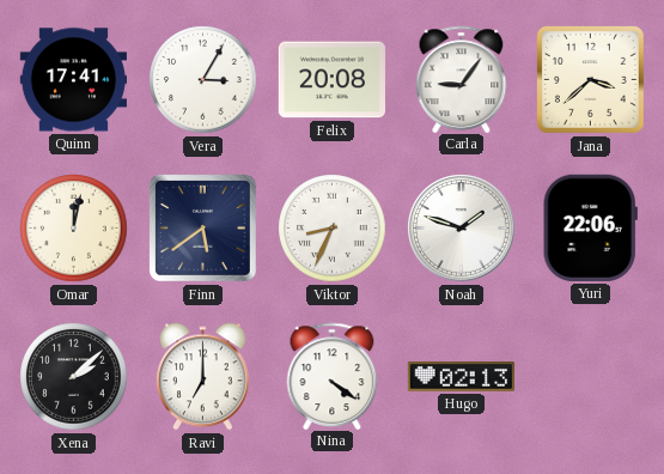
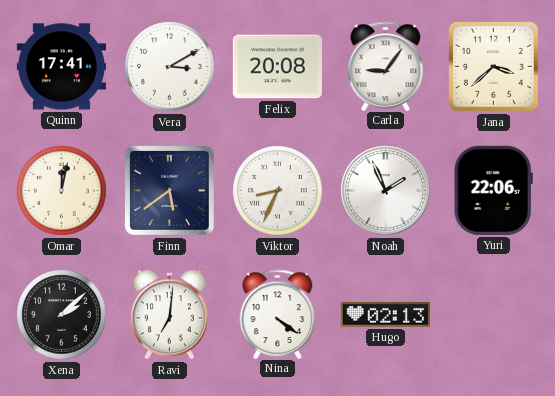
Vera: 3:05 -> 3:10 (170, 67)
Noah: 1:48 -> 1:56 (386, 191)
Ravi: 7:00 -> 7:01 (169, 315)
